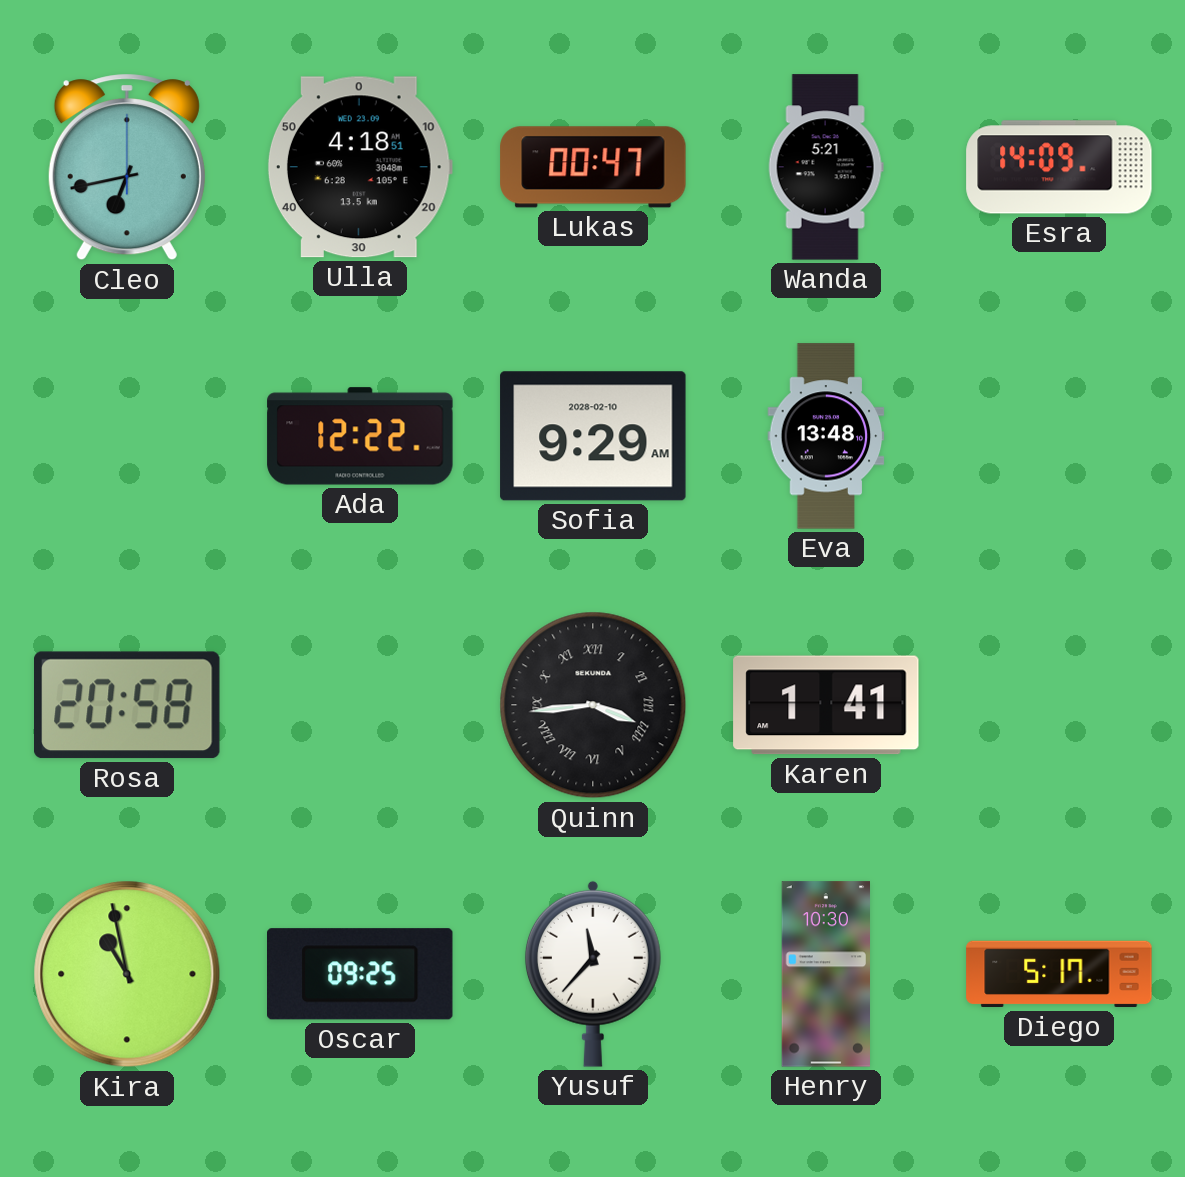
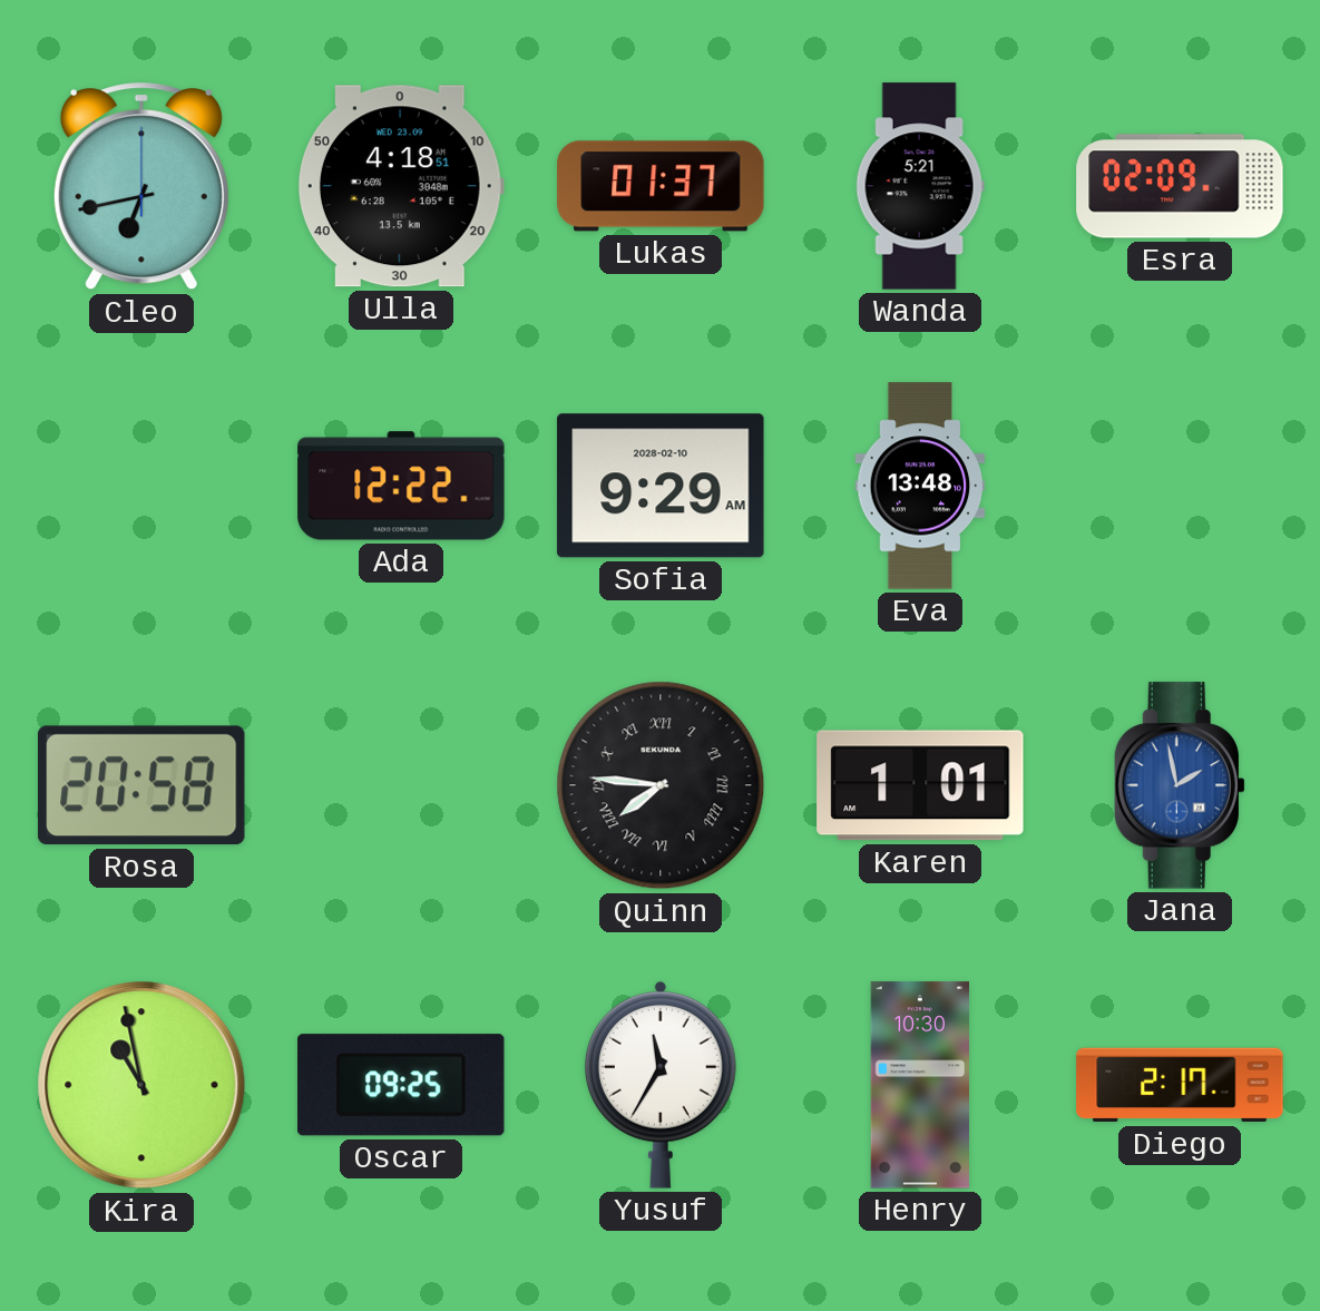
Lukas: 00:47 -> 01:37 (661, 186)
Esra: 14:09 -> 02:09 (1180, 186)
Quinn: 3:44 -> 7:46 (661, 785)
Karen: 1:41 -> 1:01 (920, 785)
Jana: none -> 1:58 (1180, 785)
Yusuf: 11:37 -> 11:35 (661, 1085)
Diego: 5:17 -> 2:17 (1180, 1085)
